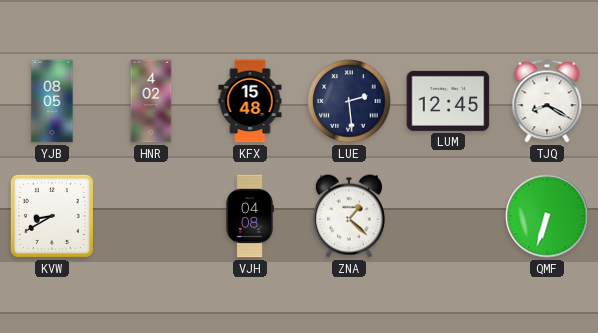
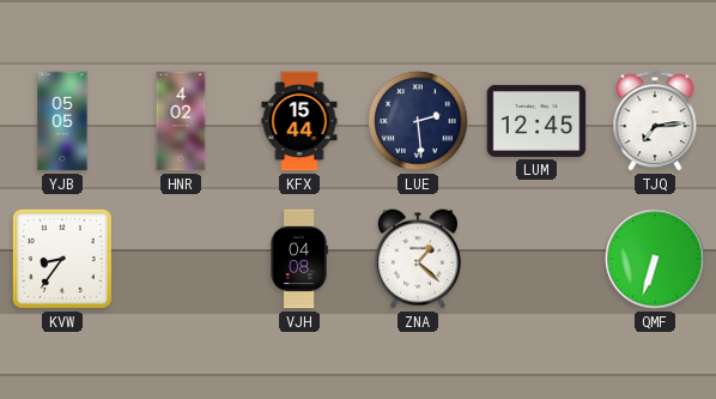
YJB: 08:05 -> 05:05 (62, 121)
KFX: 15:48 -> 15:44 (299, 121)
TJQ: 8:20 -> 7:14 (655, 121)
KVW: 8:40 -> 8:36 (62, 259)
